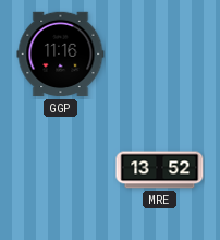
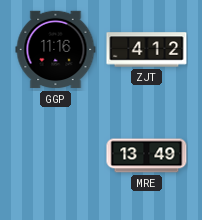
ZJT: none -> 4:12 (147, 50)
MRE: 13:52 -> 13:49 (147, 156)
